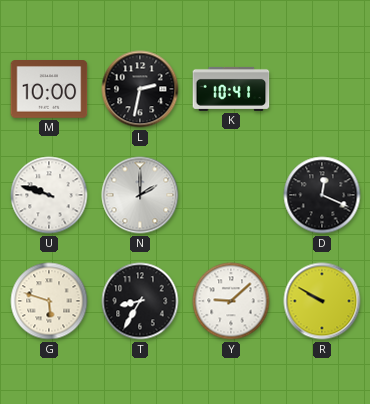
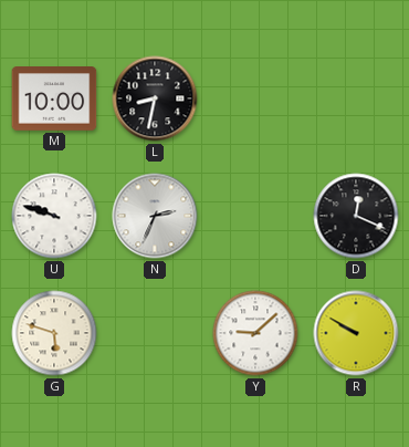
L: 2:32 -> 8:32 (155, 98)
K: 10:41 -> none (231, 89)
N: 2:00 -> 2:34 (155, 216)
T: 8:35 -> none (140, 301)
